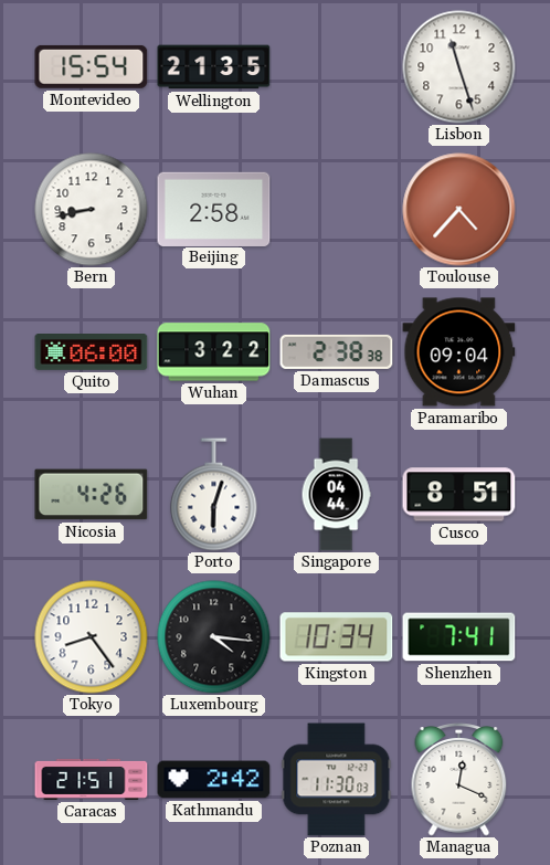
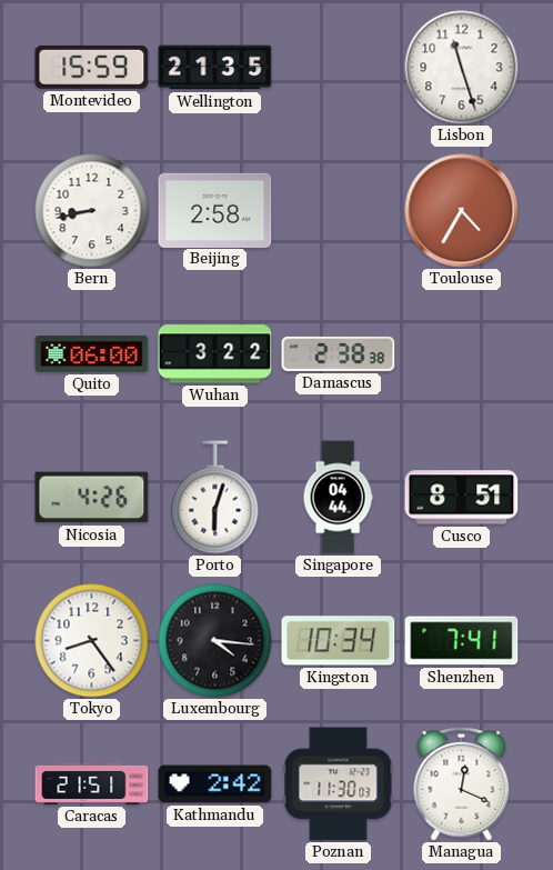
Montevideo: 15:54 -> 15:59 (92, 67)
Toulouse: 4:37 -> 4:35 (462, 211)
Paramaribo: 09:04 -> none (459, 352)
